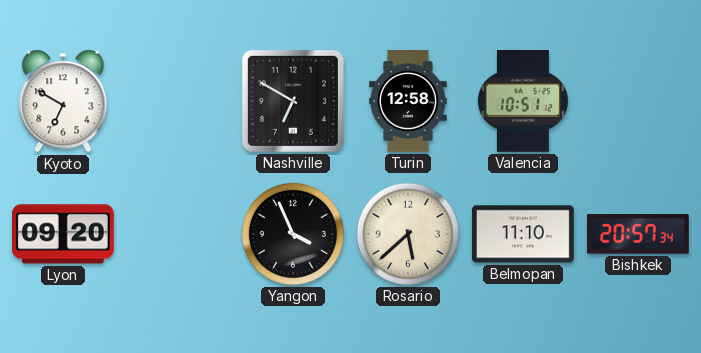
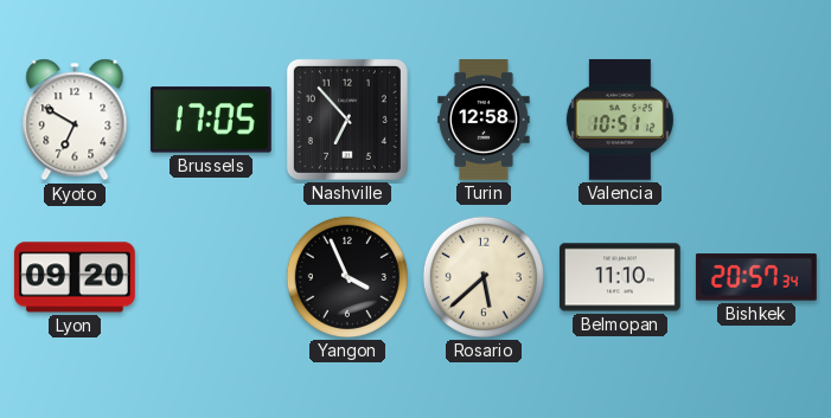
Brussels: none -> 17:05 (211, 120)
Nashville: 6:50 -> 6:53 (347, 120)
